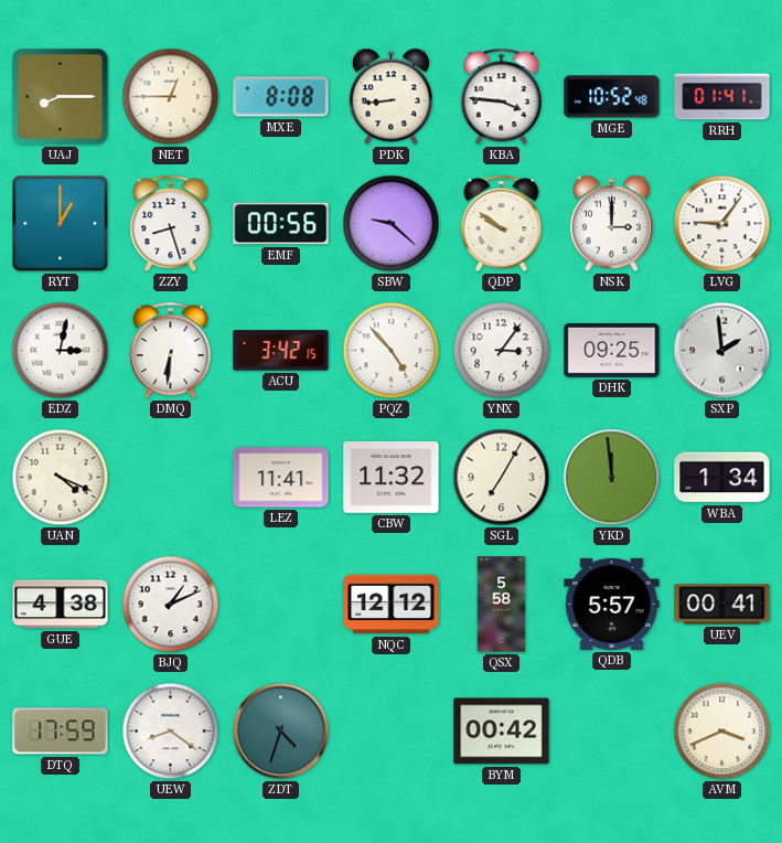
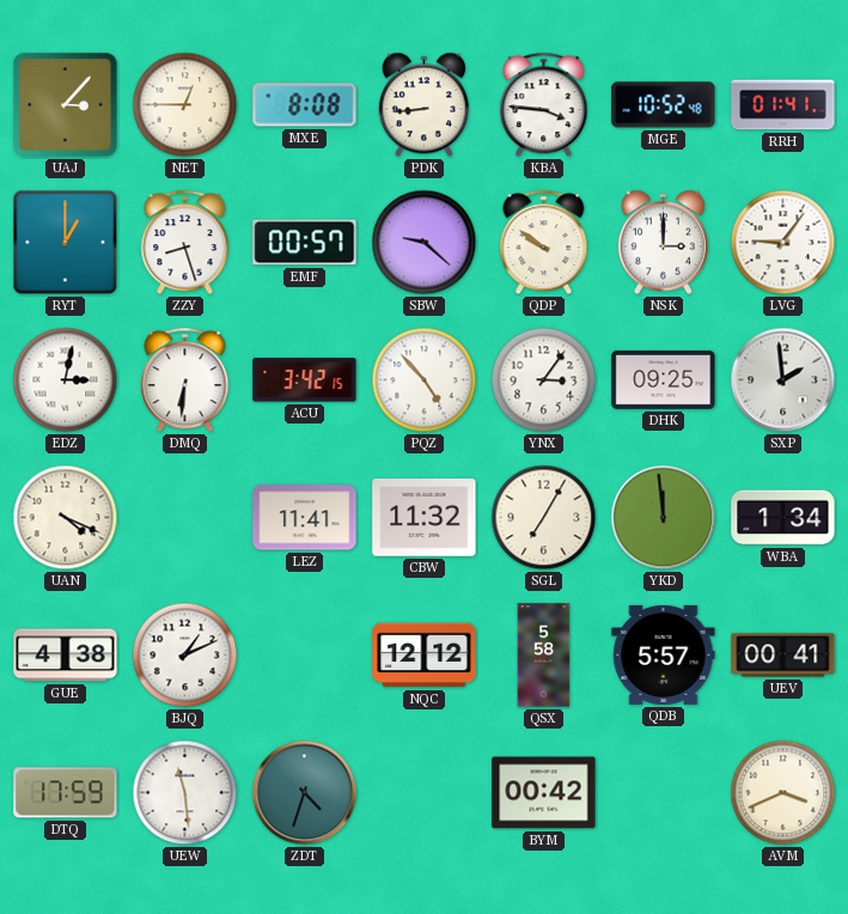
UAJ: 8:15 -> 3:07 (66, 105)
EMF: 00:56 -> 00:57 (305, 243)
UEW: 8:21 -> 11:29 (185, 793)
